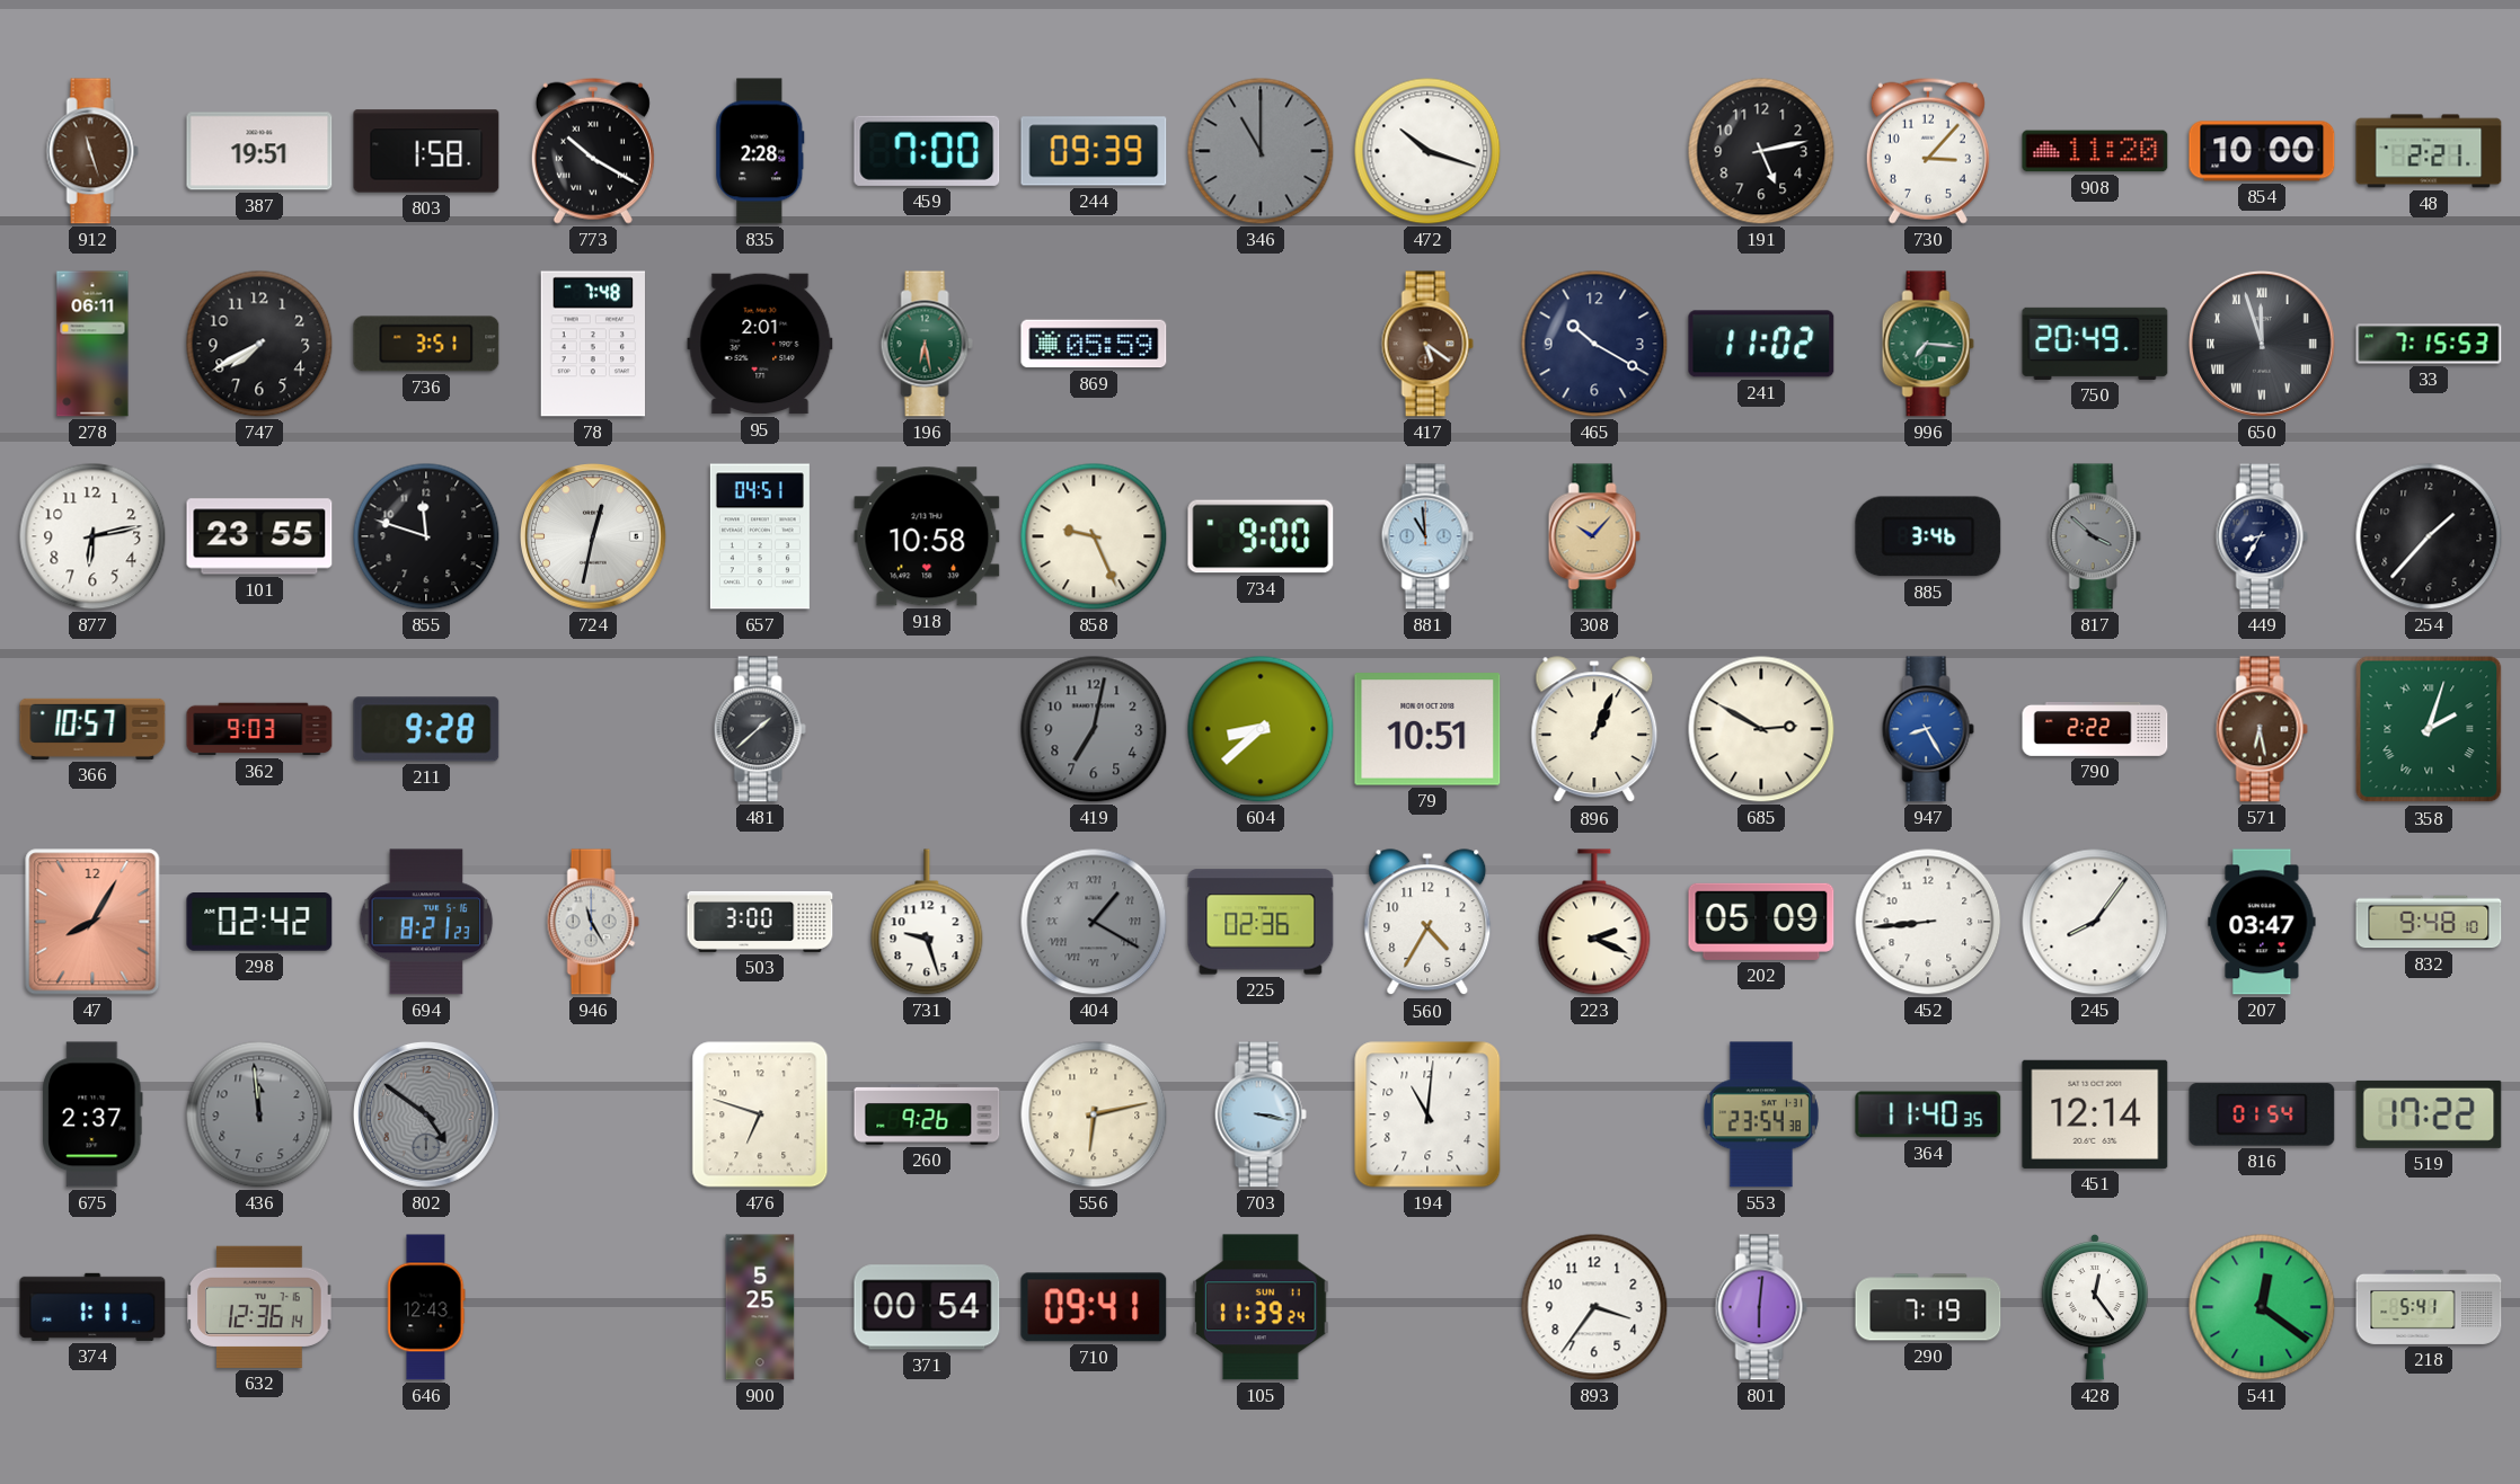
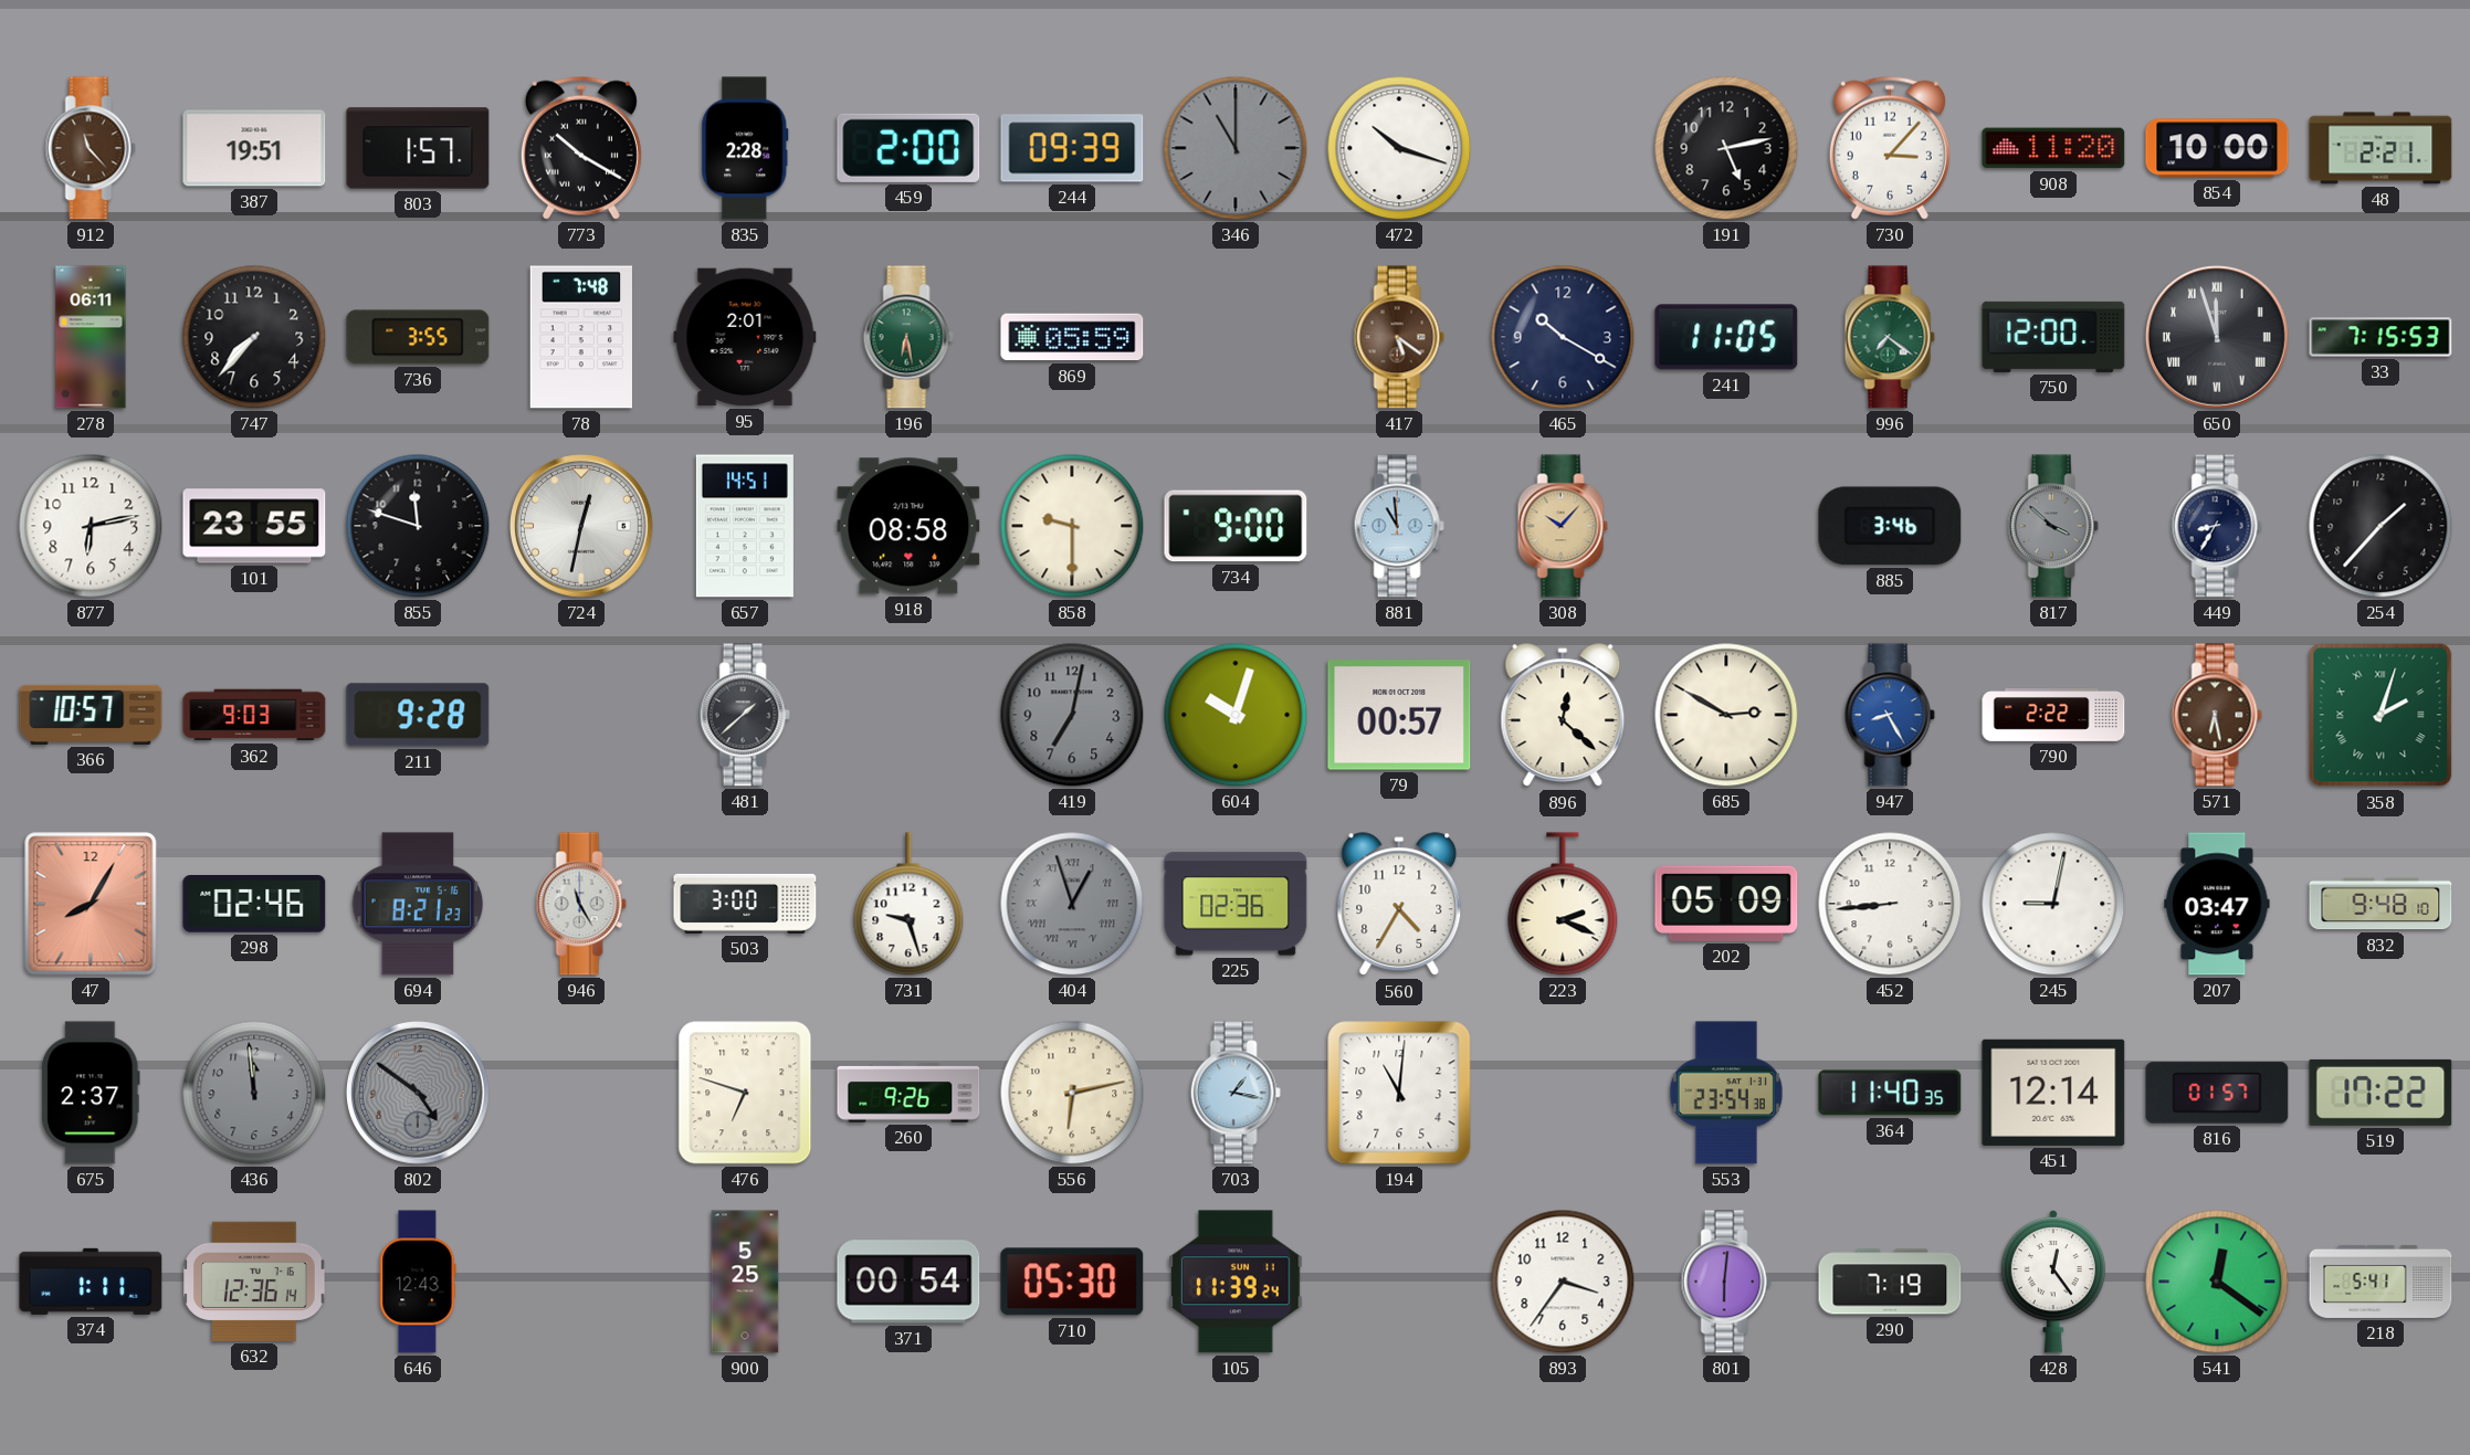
912: 11:27 -> 11:23 (91, 148)
803: 1:58 -> 1:57 (418, 148)
459: 7:00 -> 2:00 (908, 148)
747: 7:40 -> 7:37 (254, 337)
736: 3:51 -> 3:55 (418, 337)
241: 11:02 -> 11:05 (1726, 337)
996: 7:16 -> 7:21 (1890, 337)
750: 20:49 -> 12:00 (2053, 337)
657: 04:51 -> 14:51 (745, 526)
918: 10:58 -> 08:58 (908, 526)
858: 9:26 -> 9:30 (1072, 526)
604: 8:38 -> 10:03 (1236, 715)
79: 10:51 -> 00:57 (1399, 715)
896: 1:04 -> 12:22 (1563, 716)
298: 02:42 -> 02:46 (254, 905)
404: 1:20 -> 12:57 (1072, 904)
245: 8:06 -> 9:02 (2053, 904)
703: 3:17 -> 1:17 (1236, 1093)
816: 01:54 -> 01:57 (2217, 1093)
710: 09:41 -> 05:30 (1072, 1282)
